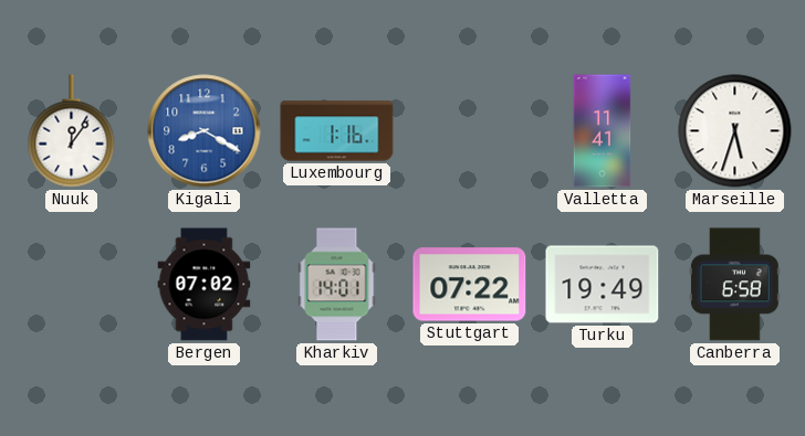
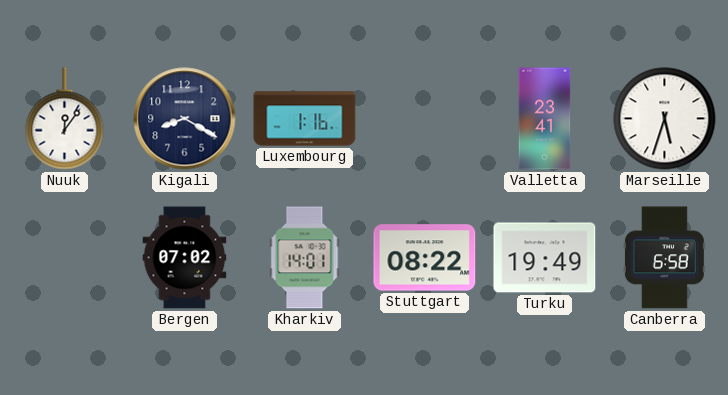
Kigali dial: blue -> navy (185, 119)
Valletta: 11:41 -> 23:41 (545, 119)
Stuttgart: 07:22 -> 08:22 (425, 258)
